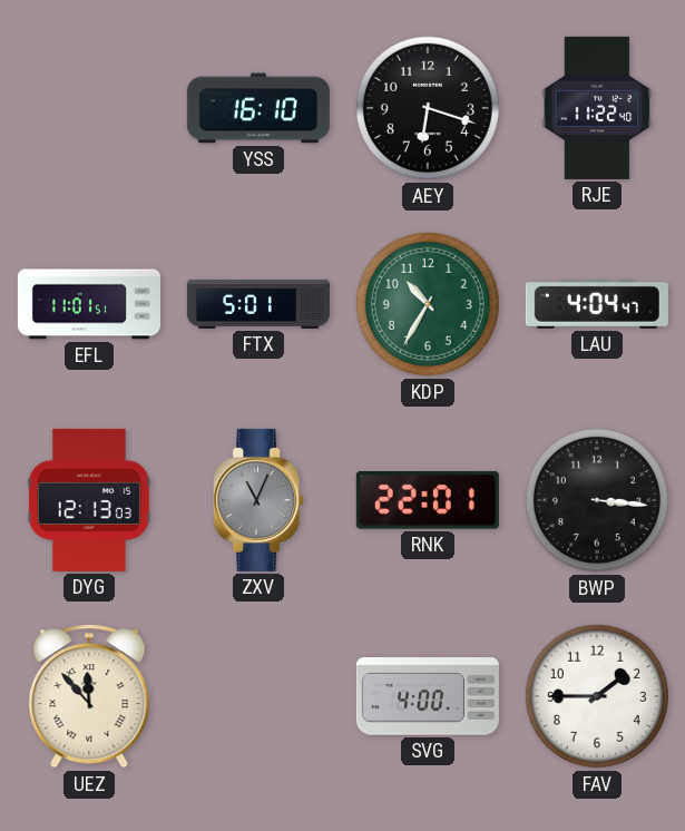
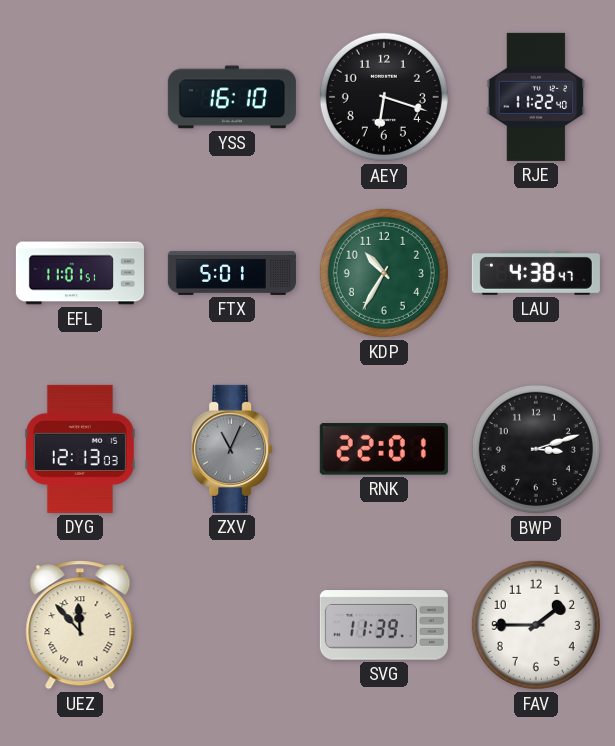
LAU: 4:04 -> 4:38 (536, 273)
BWP: 3:16 -> 3:12 (536, 449)
SVG: 4:00 -> 11:39 (384, 625)
